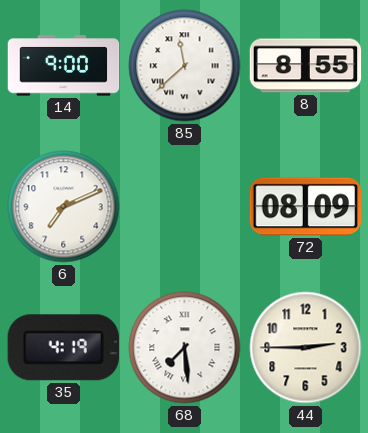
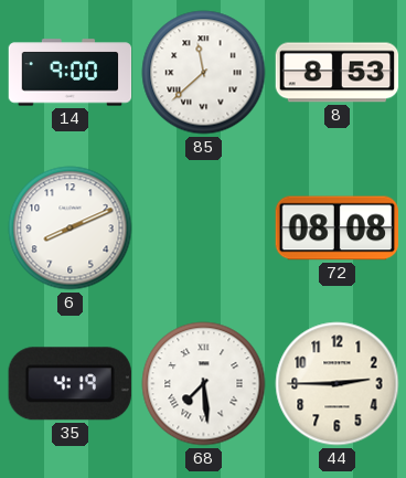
8: 8:55 -> 8:53 (338, 73)
6: 7:11 -> 8:11 (71, 229)
72: 08:09 -> 08:08 (338, 229)
